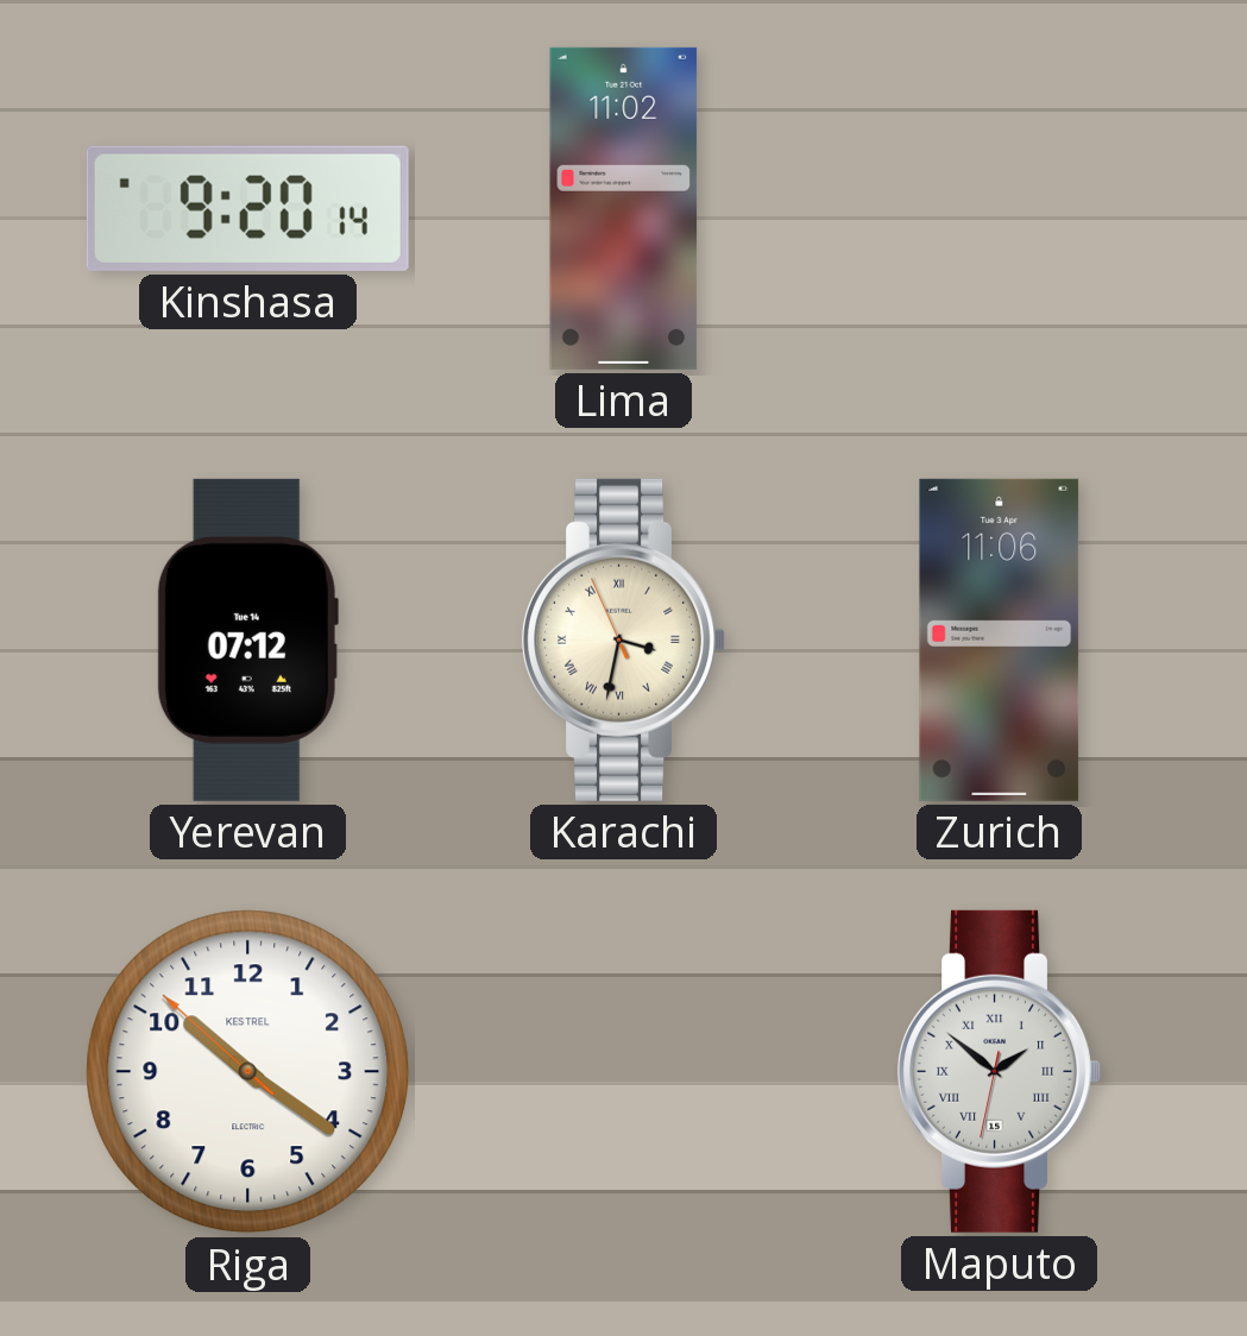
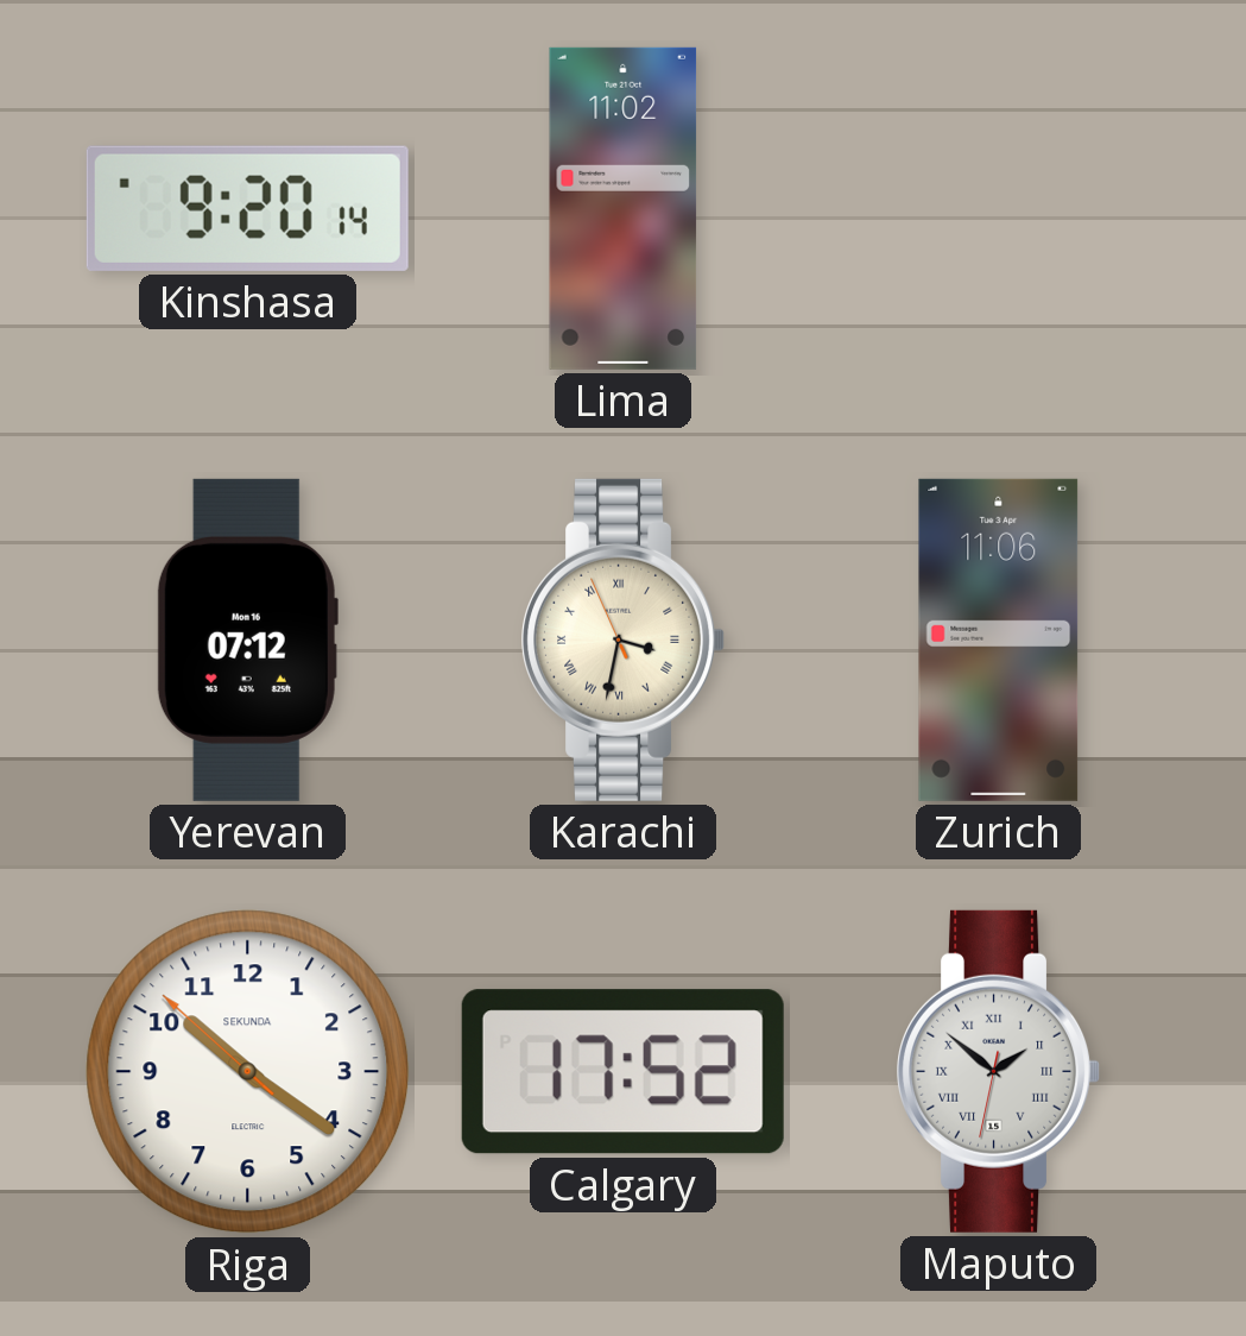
Yerevan date: Tue 14 -> Mon 16 (247, 639)
Riga brand: KESTREL -> SEKUNDA (248, 1072)
Calgary: none -> 17:52 (622, 1072)
